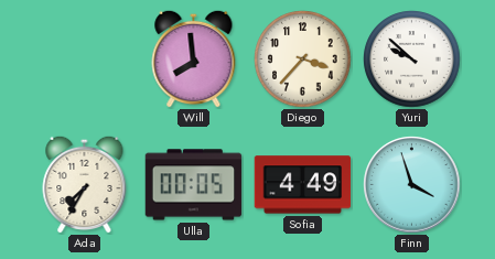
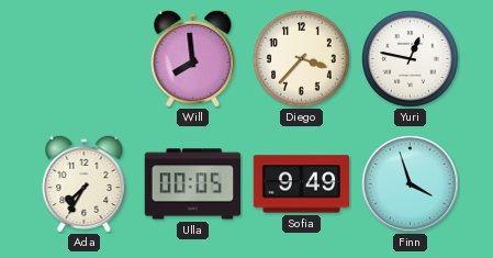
Yuri: 9:52 -> 12:47 (411, 59)
Sofia: 4:49 -> 9:49 (302, 184)
